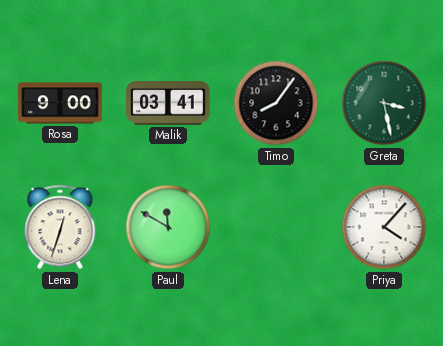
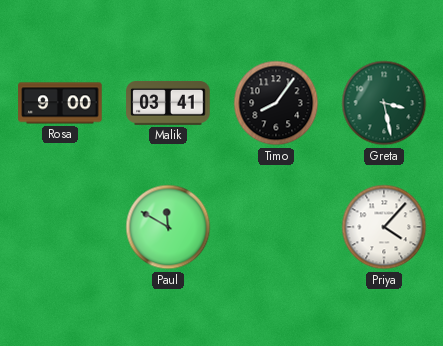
Lena: 12:33 -> none (60, 227)
